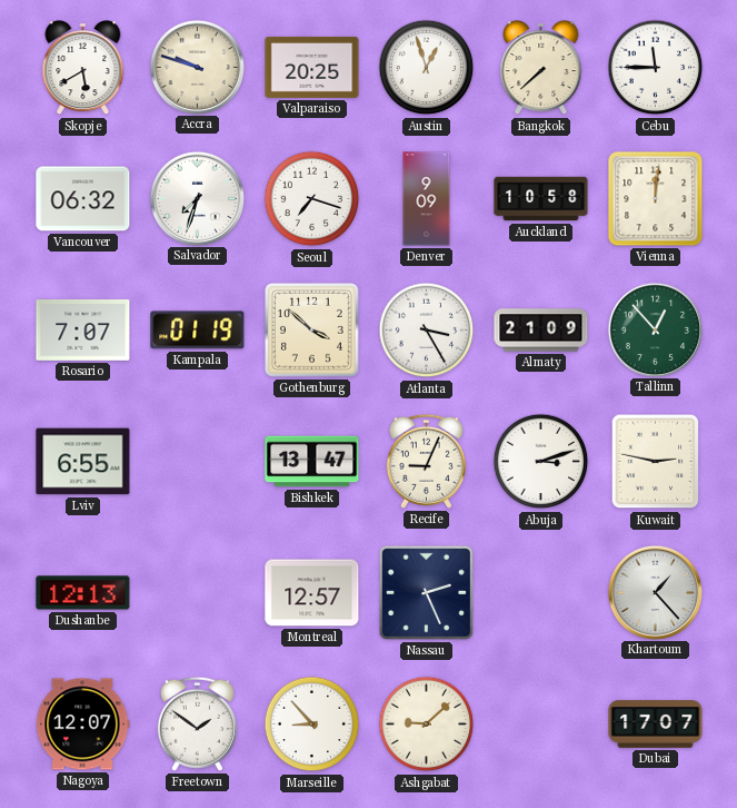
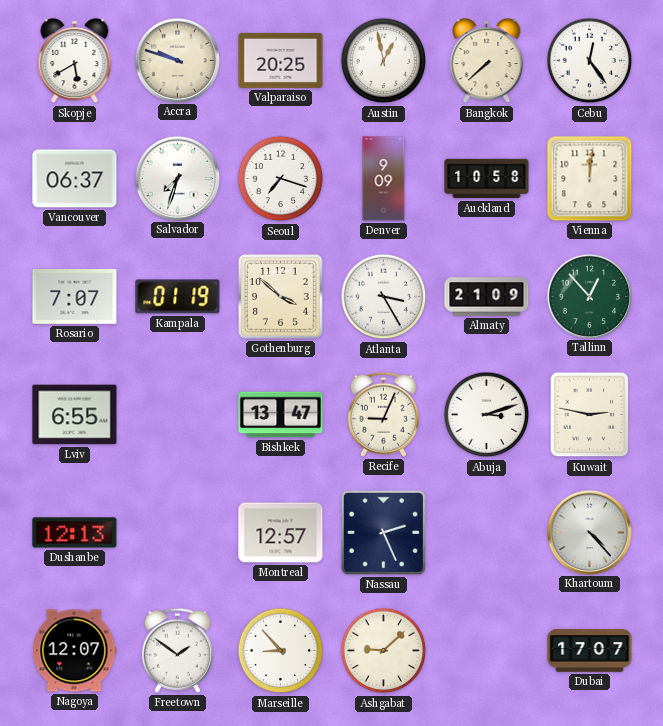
Austin: 12:57 -> 12:58 (384, 61)
Cebu: 11:45 -> 12:24 (590, 61)
Vancouver: 06:32 -> 06:37 (75, 179)
Khartoum: 1:23 -> 4:23 (589, 532)
